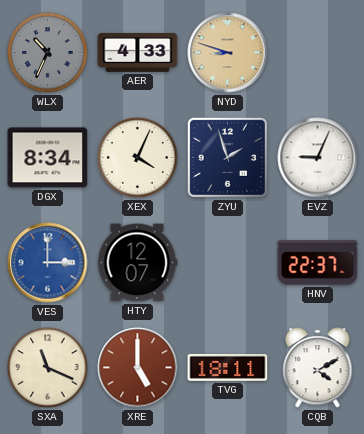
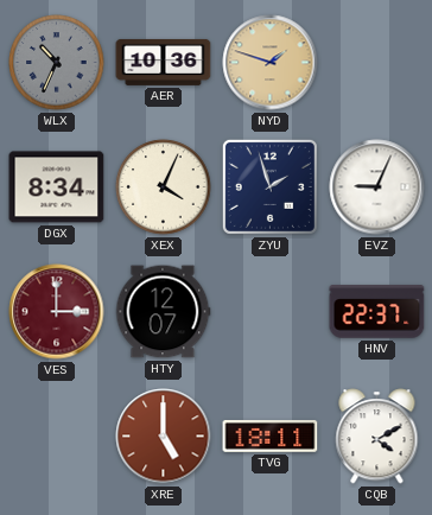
AER: 4:33 -> 10:36 (164, 62)
NYD: 8:48 -> 1:48 (271, 63)
VES dial: blue -> burgundy (57, 312)
SXA: 11:19 -> none (48, 368)
